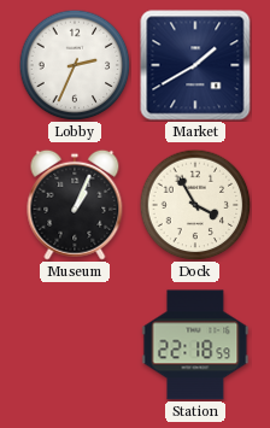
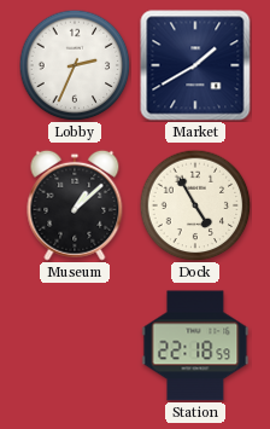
Museum: 1:04 -> 1:08 (75, 205)
Dock: 3:55 -> 4:55 (195, 205)
